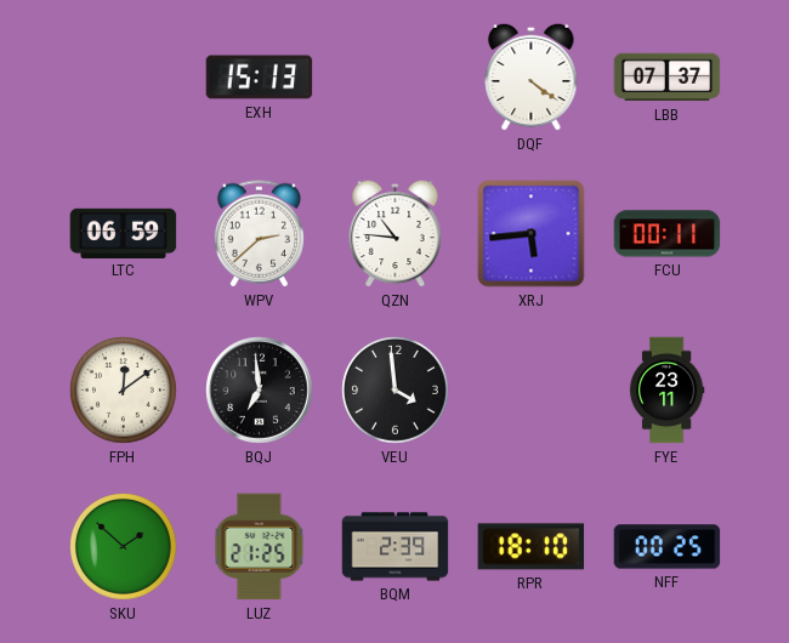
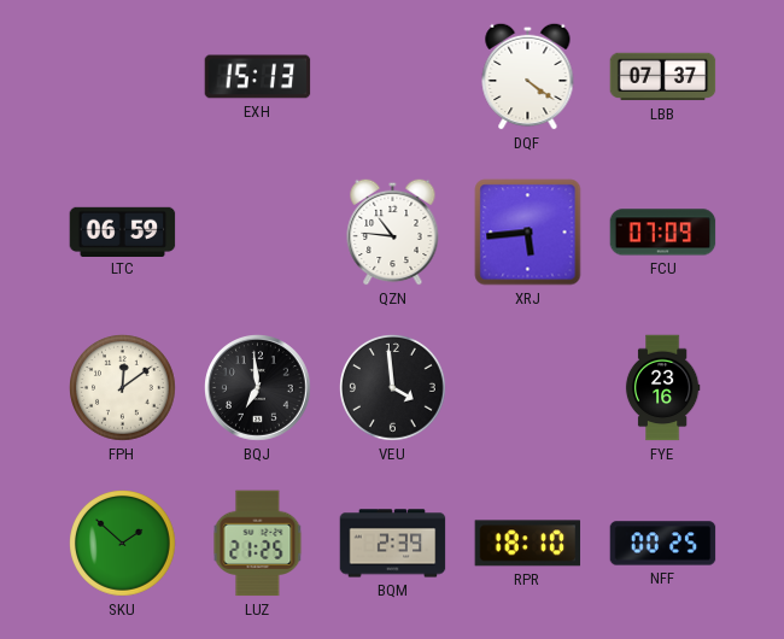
WPV: 2:38 -> none (259, 234)
FCU: 00:11 -> 07:09 (663, 233)
FYE: 23:11 -> 23:16 (662, 388)
